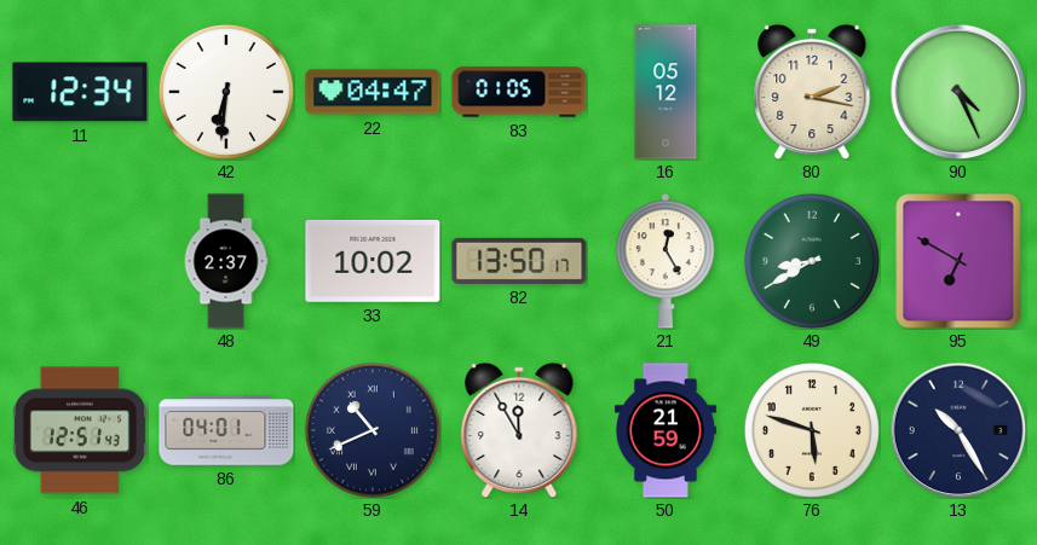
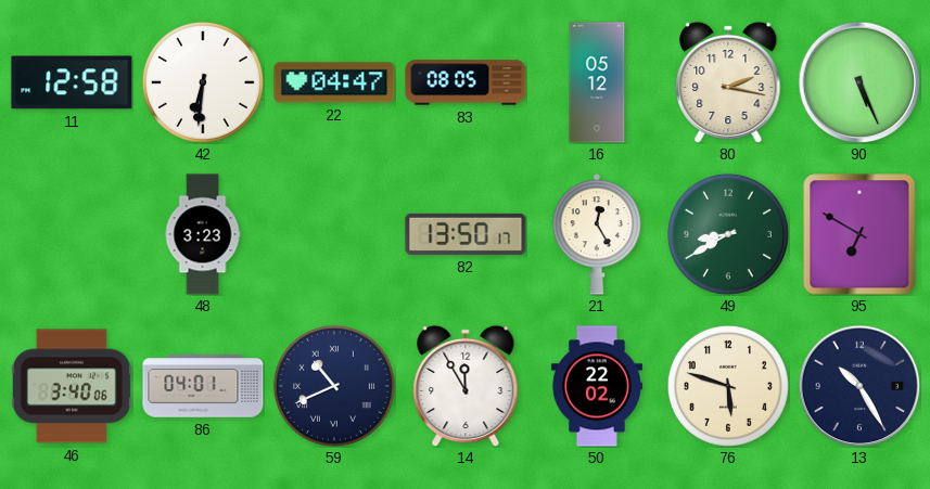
11: 12:34 -> 12:58 (72, 82)
83: 01:05 -> 08:05 (466, 82)
90: 4:26 -> 5:26 (859, 82)
48: 2:37 -> 3:23 (203, 234)
33: 10:02 -> none (373, 261)
46: 12:51 -> 3:40 (72, 386)
50: 21:59 -> 22:02 (597, 386)
